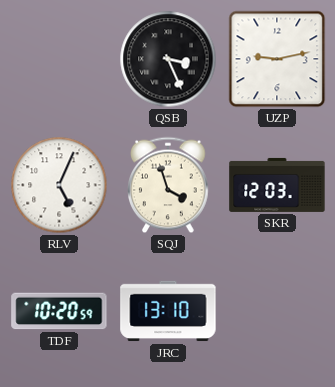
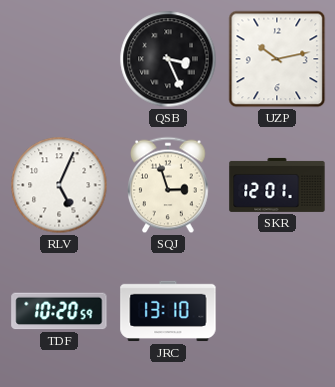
UZP: 9:13 -> 10:13 (277, 59)
SQJ: 3:57 -> 2:57 (169, 185)
SKR: 12:03 -> 12:01 (277, 185)
